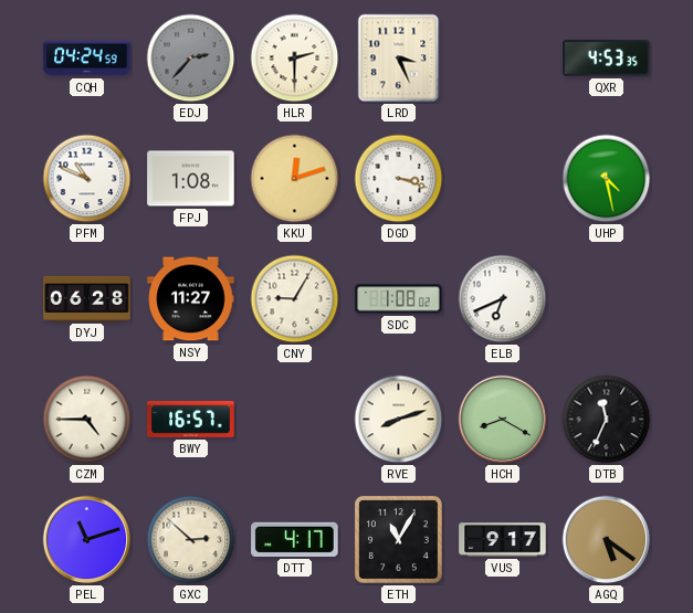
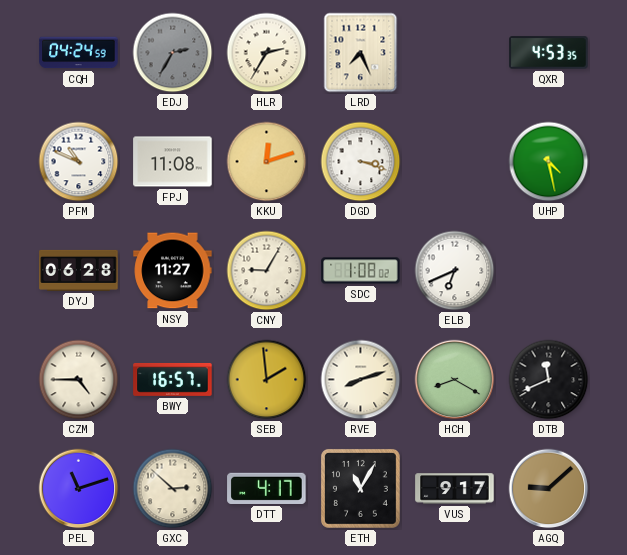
EDJ: 2:37 -> 2:35 (173, 53)
HLR: 2:30 -> 2:35 (267, 53)
LRD: 3:26 -> 7:26 (361, 53)
FPJ: 1:08 -> 11:08 (173, 162)
SEB: none -> 1:59 (267, 380)
DTB: 11:34 -> 11:41 (549, 380)
AGQ: 5:21 -> 9:08 (549, 489)
